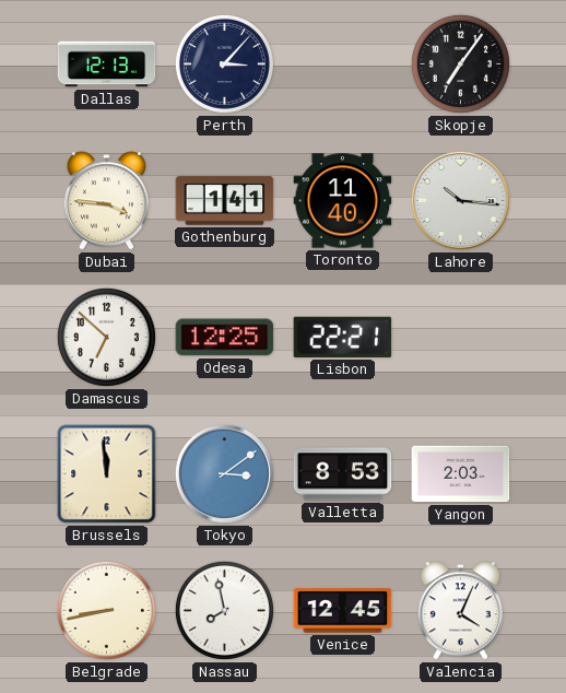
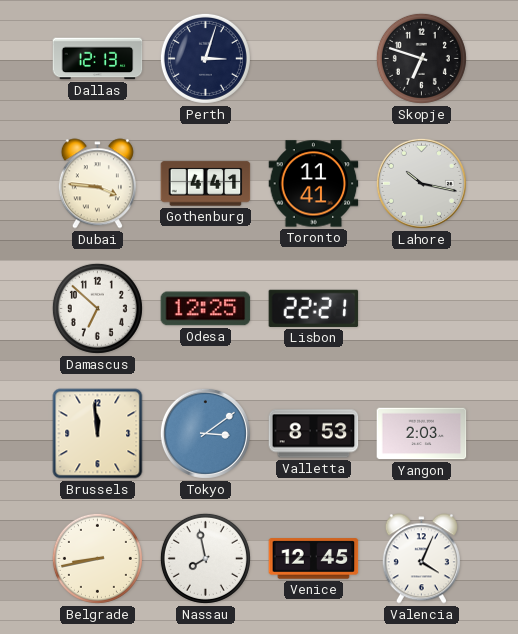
Perth: 3:07 -> 3:03 (205, 58)
Skopje: 7:06 -> 6:48 (421, 58)
Gothenburg: 1:41 -> 4:41 (206, 184)
Toronto: 11:40 -> 11:41 (314, 184)
Lahore: 10:16 -> 10:17 (421, 183)
